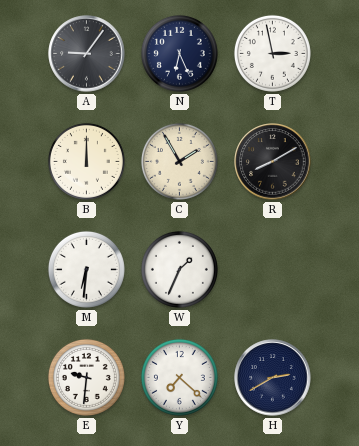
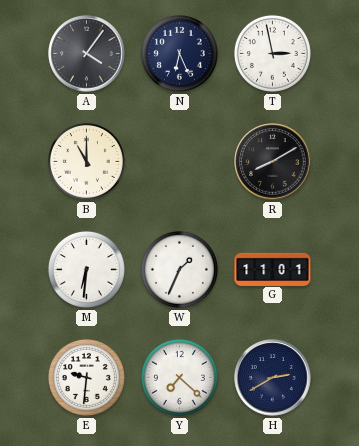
A: 9:06 -> 4:06 (87, 54)
B: 12:00 -> 11:00 (86, 161)
C: 1:55 -> none (179, 161)
G: none -> 11:01 (273, 269)
